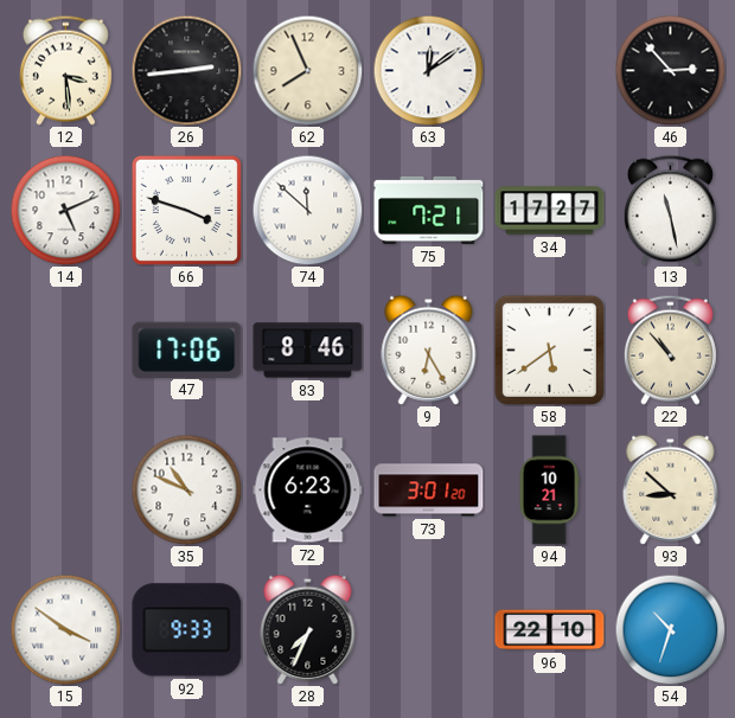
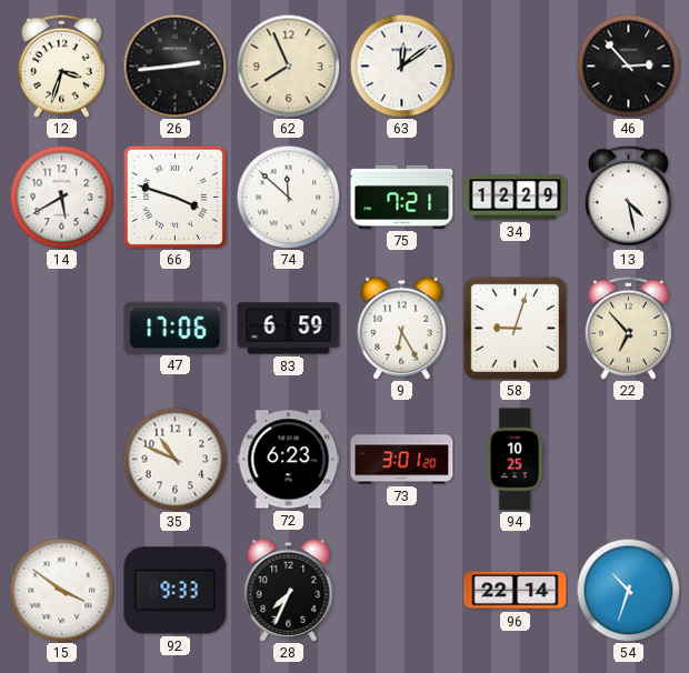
12: 3:29 -> 3:33 (61, 66)
14: 5:11 -> 5:40 (61, 197)
34: 17:27 -> 12:29 (516, 198)
13: 11:28 -> 4:28 (628, 197)
83: 8:46 -> 6:59 (289, 329)
58: 5:39 -> 9:03 (515, 328)
22: 10:53 -> 6:53 (628, 328)
94: 10:21 -> 10:25 (515, 460)
93: 8:52 -> none (671, 489)
96: 22:10 -> 22:14 (516, 591)
